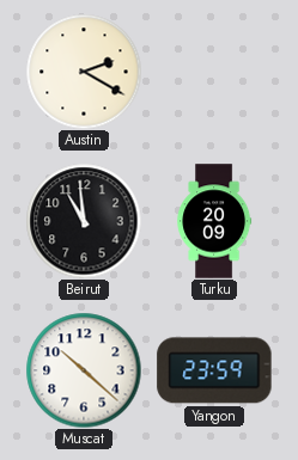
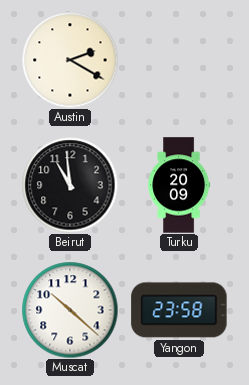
Yangon: 23:59 -> 23:58 (179, 310)
